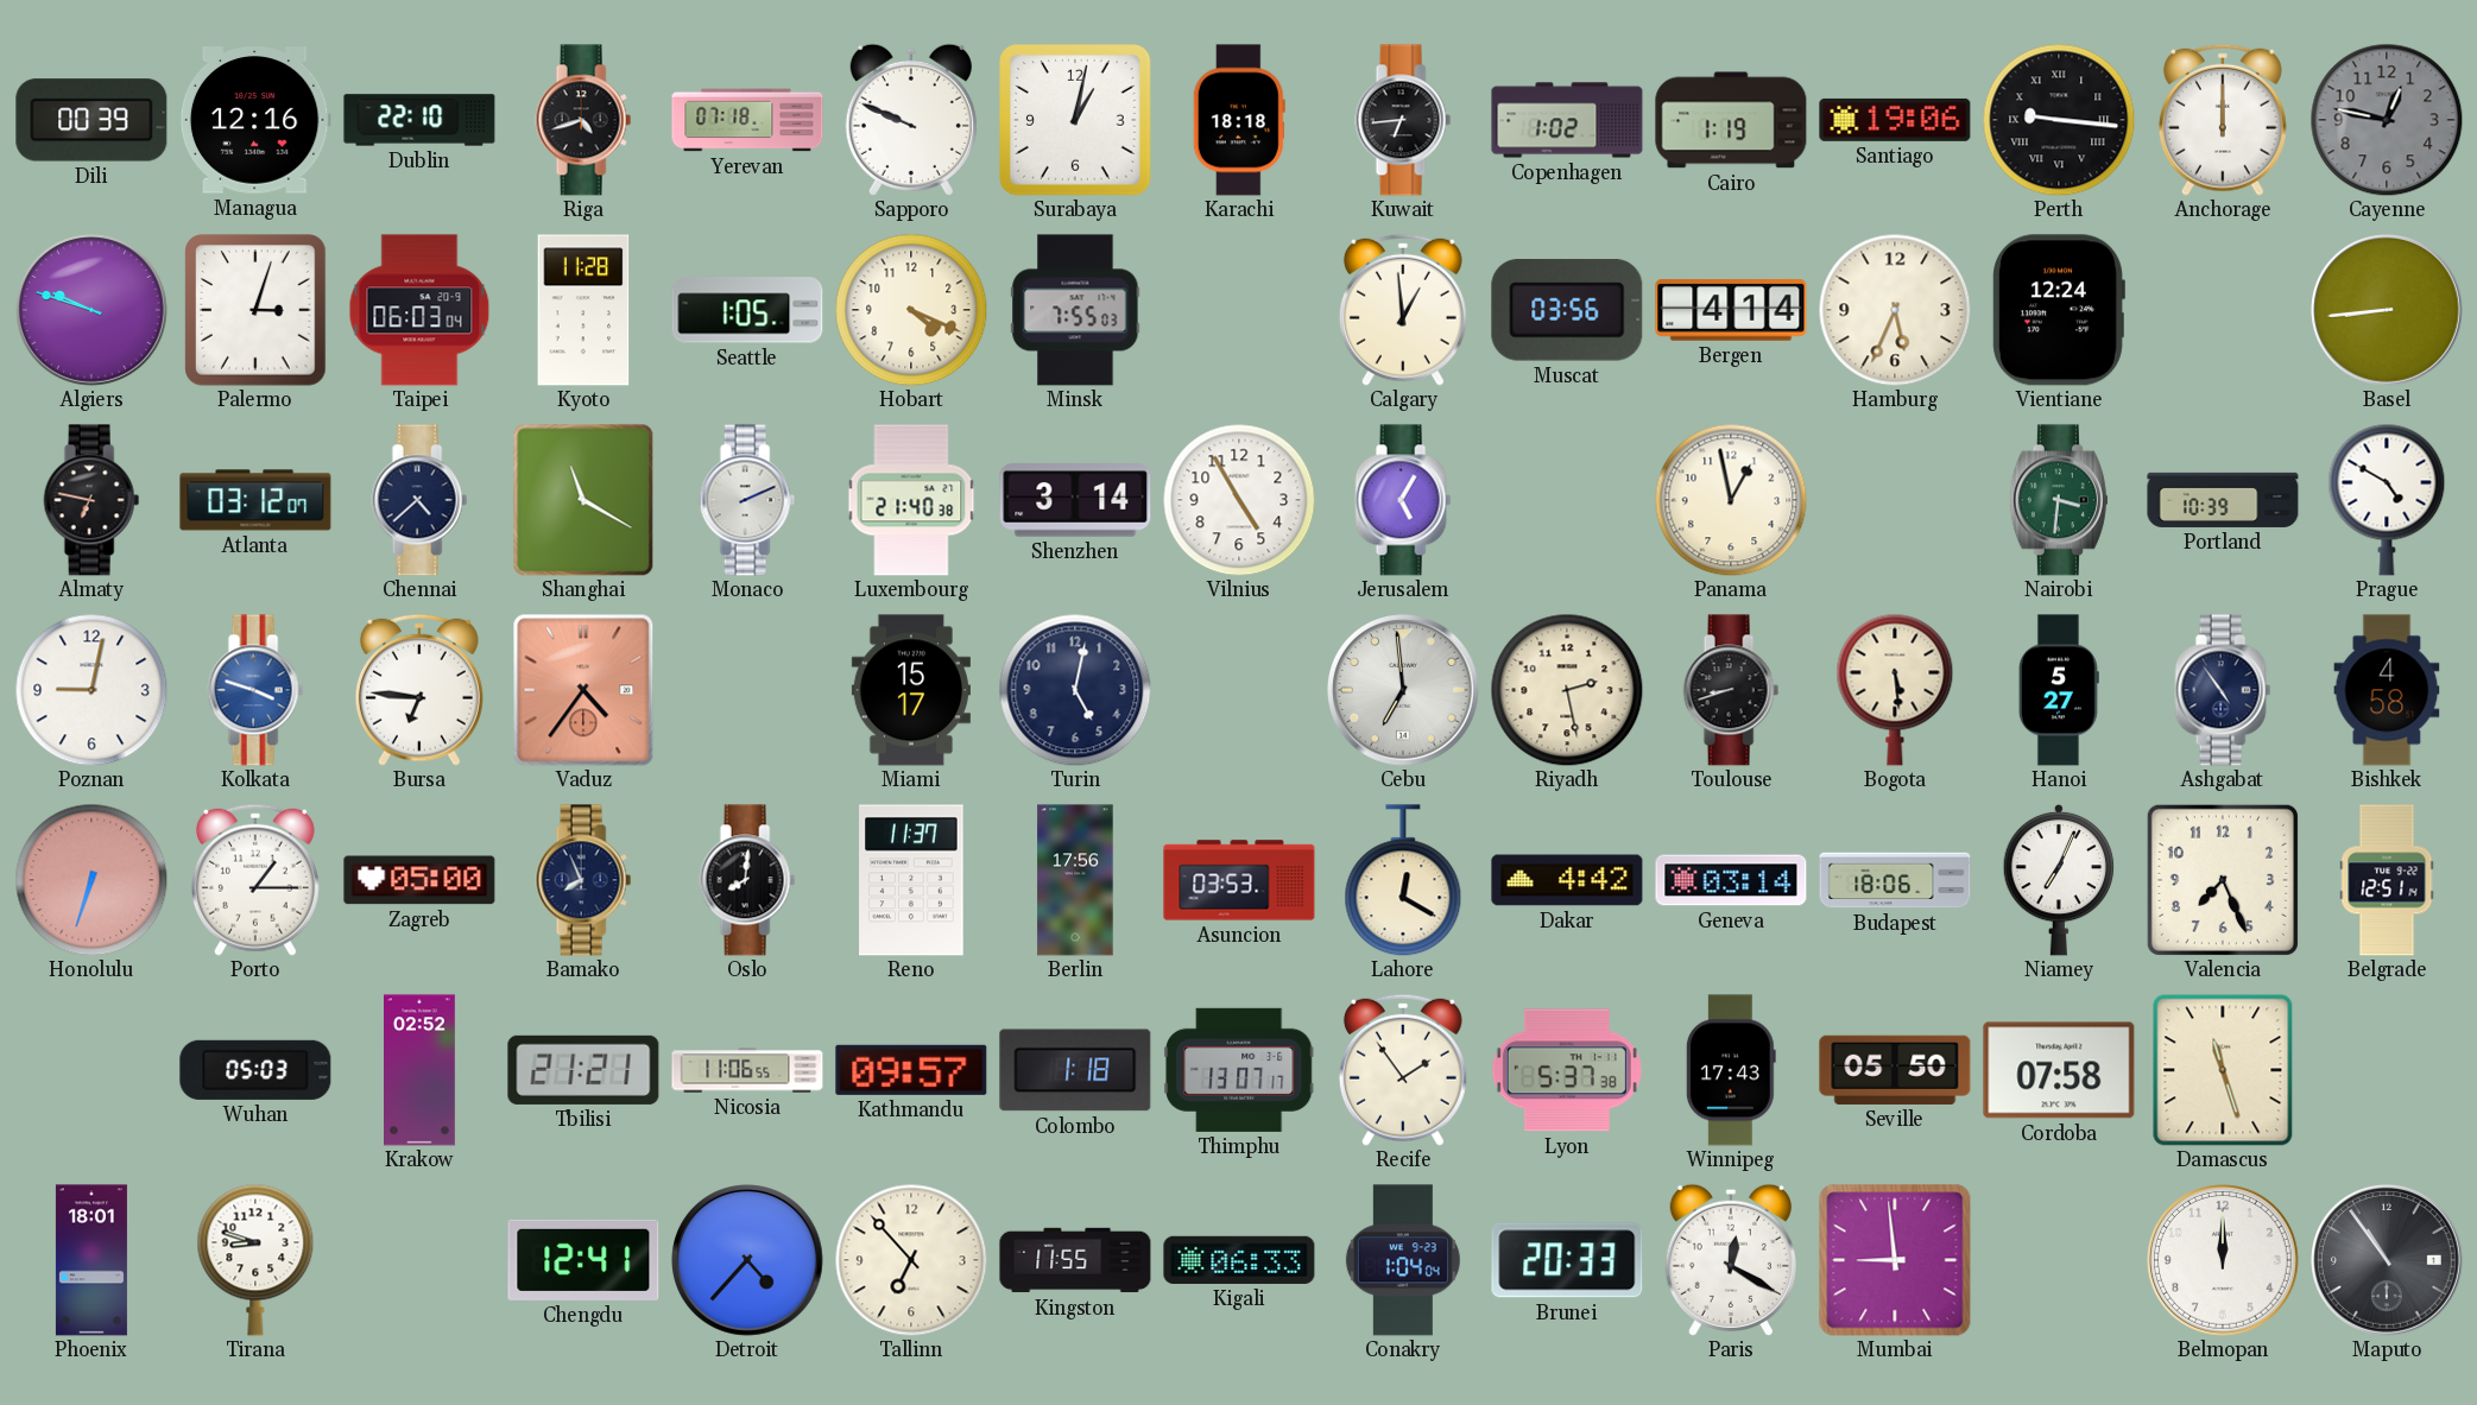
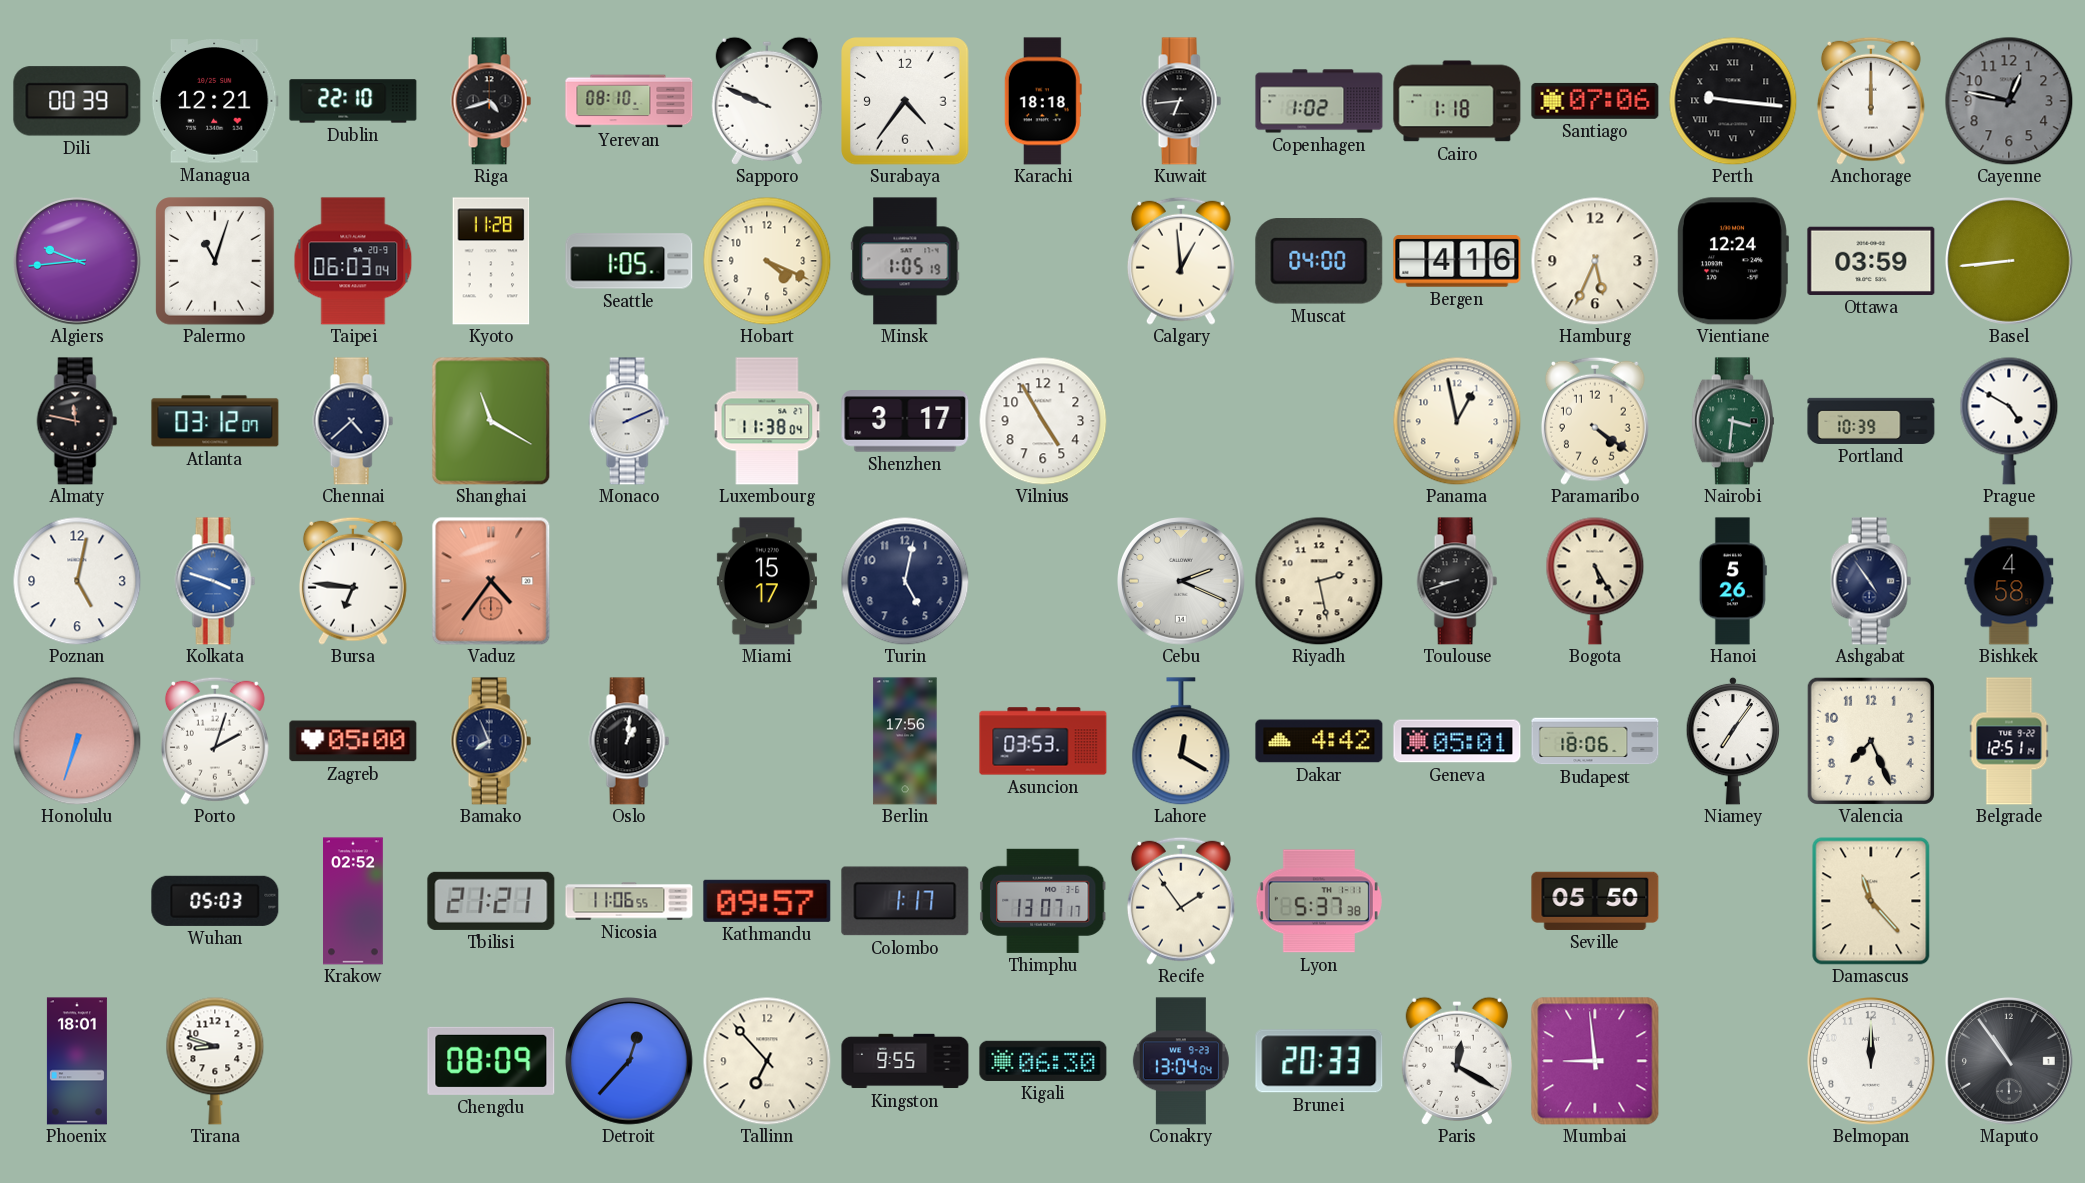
Managua: 12:16 -> 12:21 (215, 101)
Yerevan: 07:18 -> 08:10 (629, 101)
Surabaya: 1:02 -> 4:36 (906, 102)
Cairo: 1:19 -> 1:18 (1457, 101)
Santiago: 19:06 -> 07:06 (1595, 101)
Algiers: 9:48 -> 9:44 (78, 262)
Palermo: 3:03 -> 11:03 (215, 261)
Minsk: 7:55 -> 1:05 (905, 261)
Muscat: 03:56 -> 04:00 (1319, 261)
Bergen: 4:14 -> 4:16 (1457, 261)
Ottawa: none -> 03:59 (1871, 261)
Almaty: 6:47 -> 11:47 (77, 421)
Luxembourg: 21:40 -> 11:38 (767, 421)
Shenzhen: 3:14 -> 3:17 (905, 421)
Jerusalem: 5:05 -> none (1403, 500)
Paramaribo: none -> 4:21 (1595, 421)
Poznan: 9:02 -> 5:02 (77, 581)
Cebu: 6:59 -> 2:19 (1182, 582)
Bogota: 5:29 -> 5:25 (1595, 581)
Hanoi: 5:27 -> 5:26 (1733, 581)
Porto: 1:15 -> 2:03 (215, 741)
Oslo: 8:01 -> 1:01 (629, 741)
Reno: 11:37 -> none (911, 880)
Geneva: 03:14 -> 05:01 (1457, 741)
Niamey: 7:04 -> 7:06 (1733, 741)
Colombo: 1:18 -> 1:17 (905, 901)
Winnipeg: 17:43 -> none (1731, 1070)
Cordoba: 07:58 -> none (2059, 1070)
Damascus: 11:27 -> 11:23 (1871, 901)
Chengdu: 12:41 -> 08:09 (491, 1061)
Detroit: 4:37 -> 12:37 (630, 1062)
Kingston: 11:55 -> 9:55 (905, 1061)
Kigali: 06:33 -> 06:30 (1043, 1061)
Conakry: 1:04 -> 13:04 (1181, 1061)
